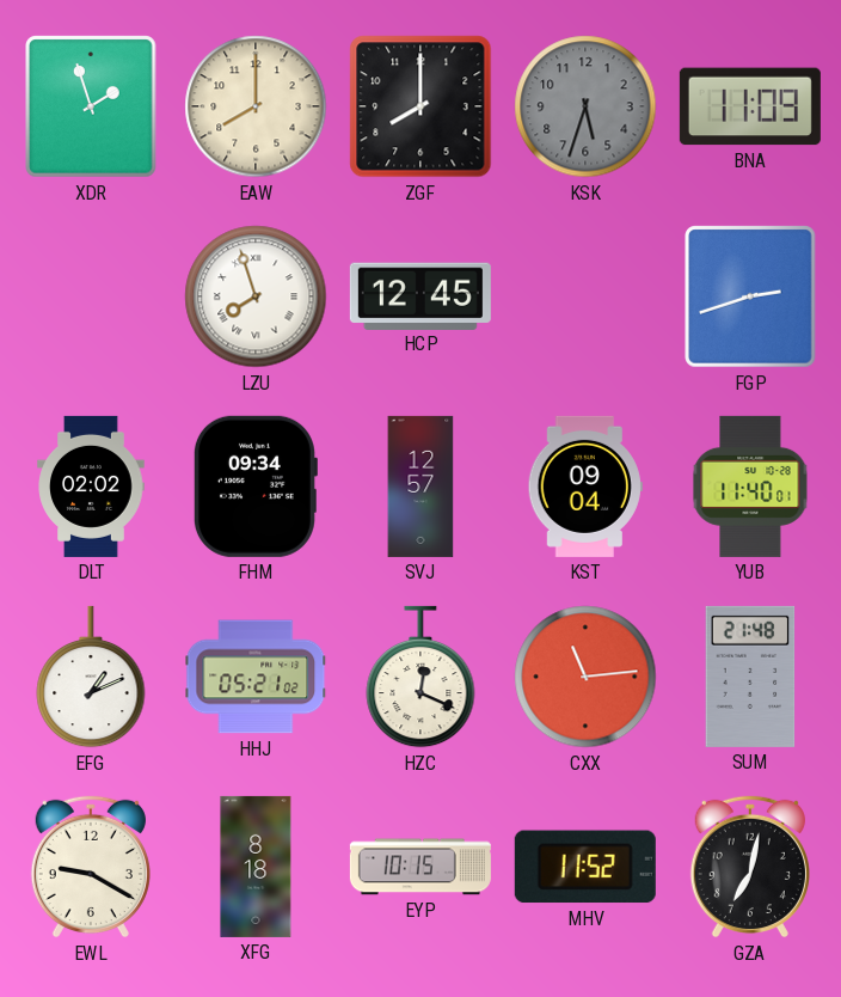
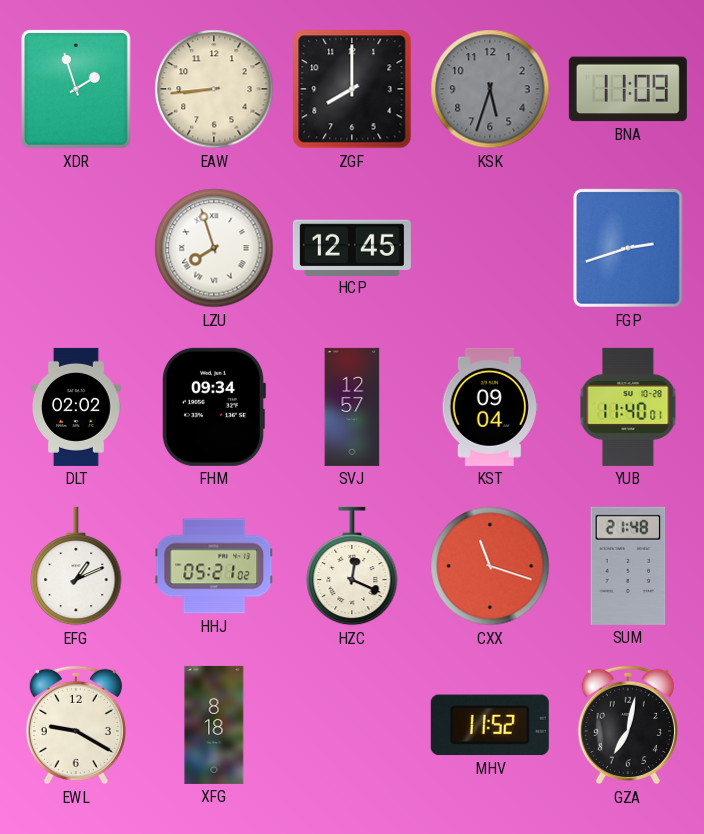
EAW: 8:00 -> 8:44 (214, 89)
CXX: 11:14 -> 11:18 (490, 566)
EYP: 10:15 -> none (420, 867)
